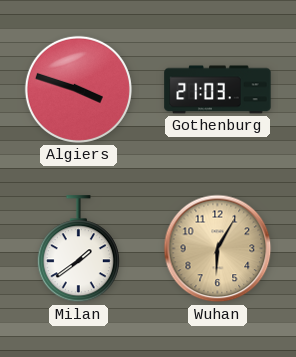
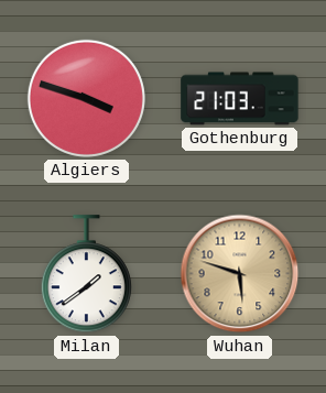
Wuhan: 6:05 -> 5:48 (240, 274)
